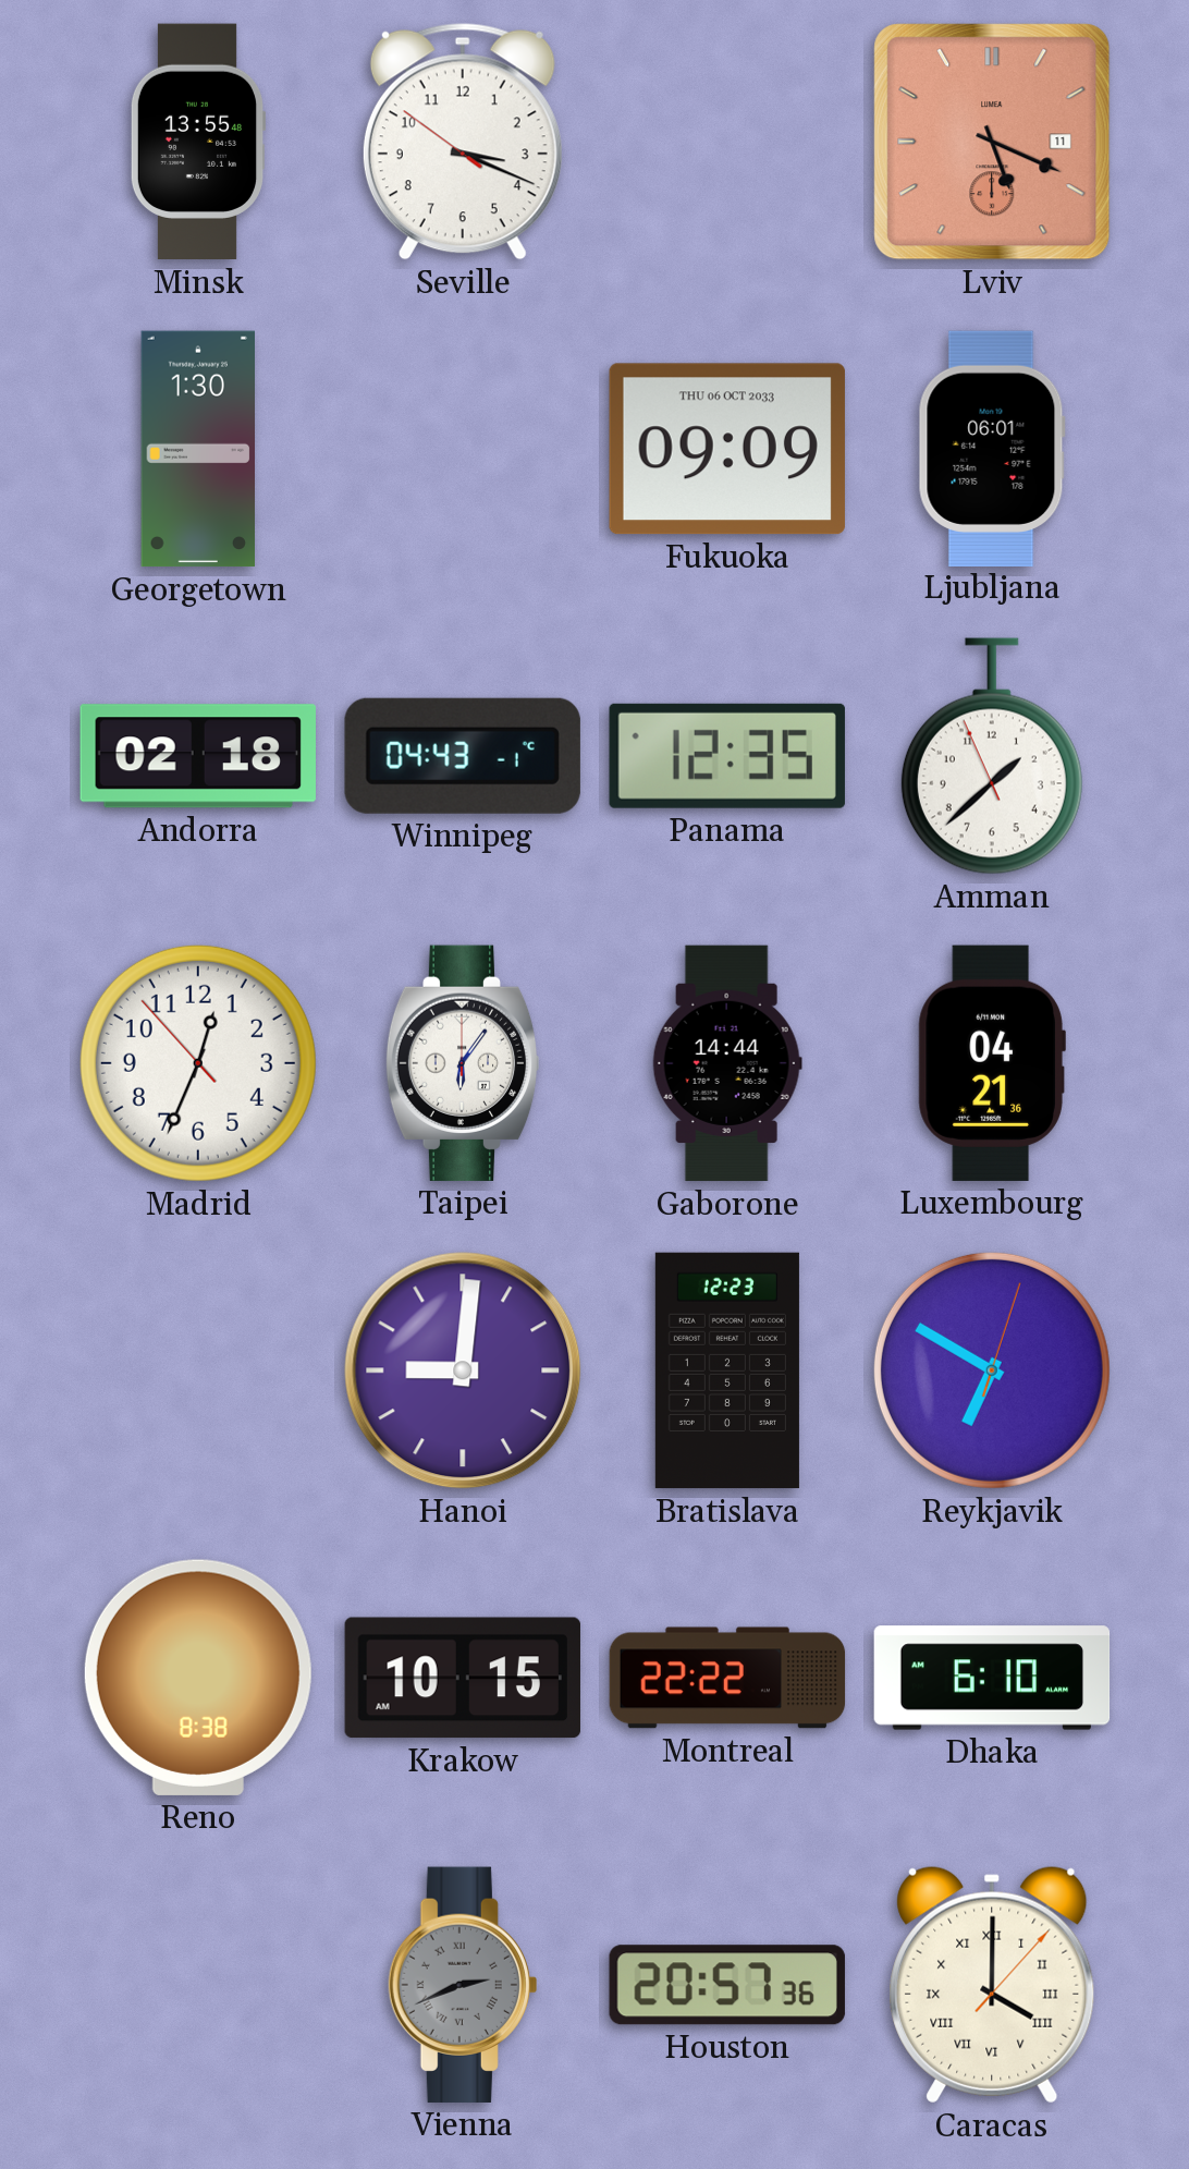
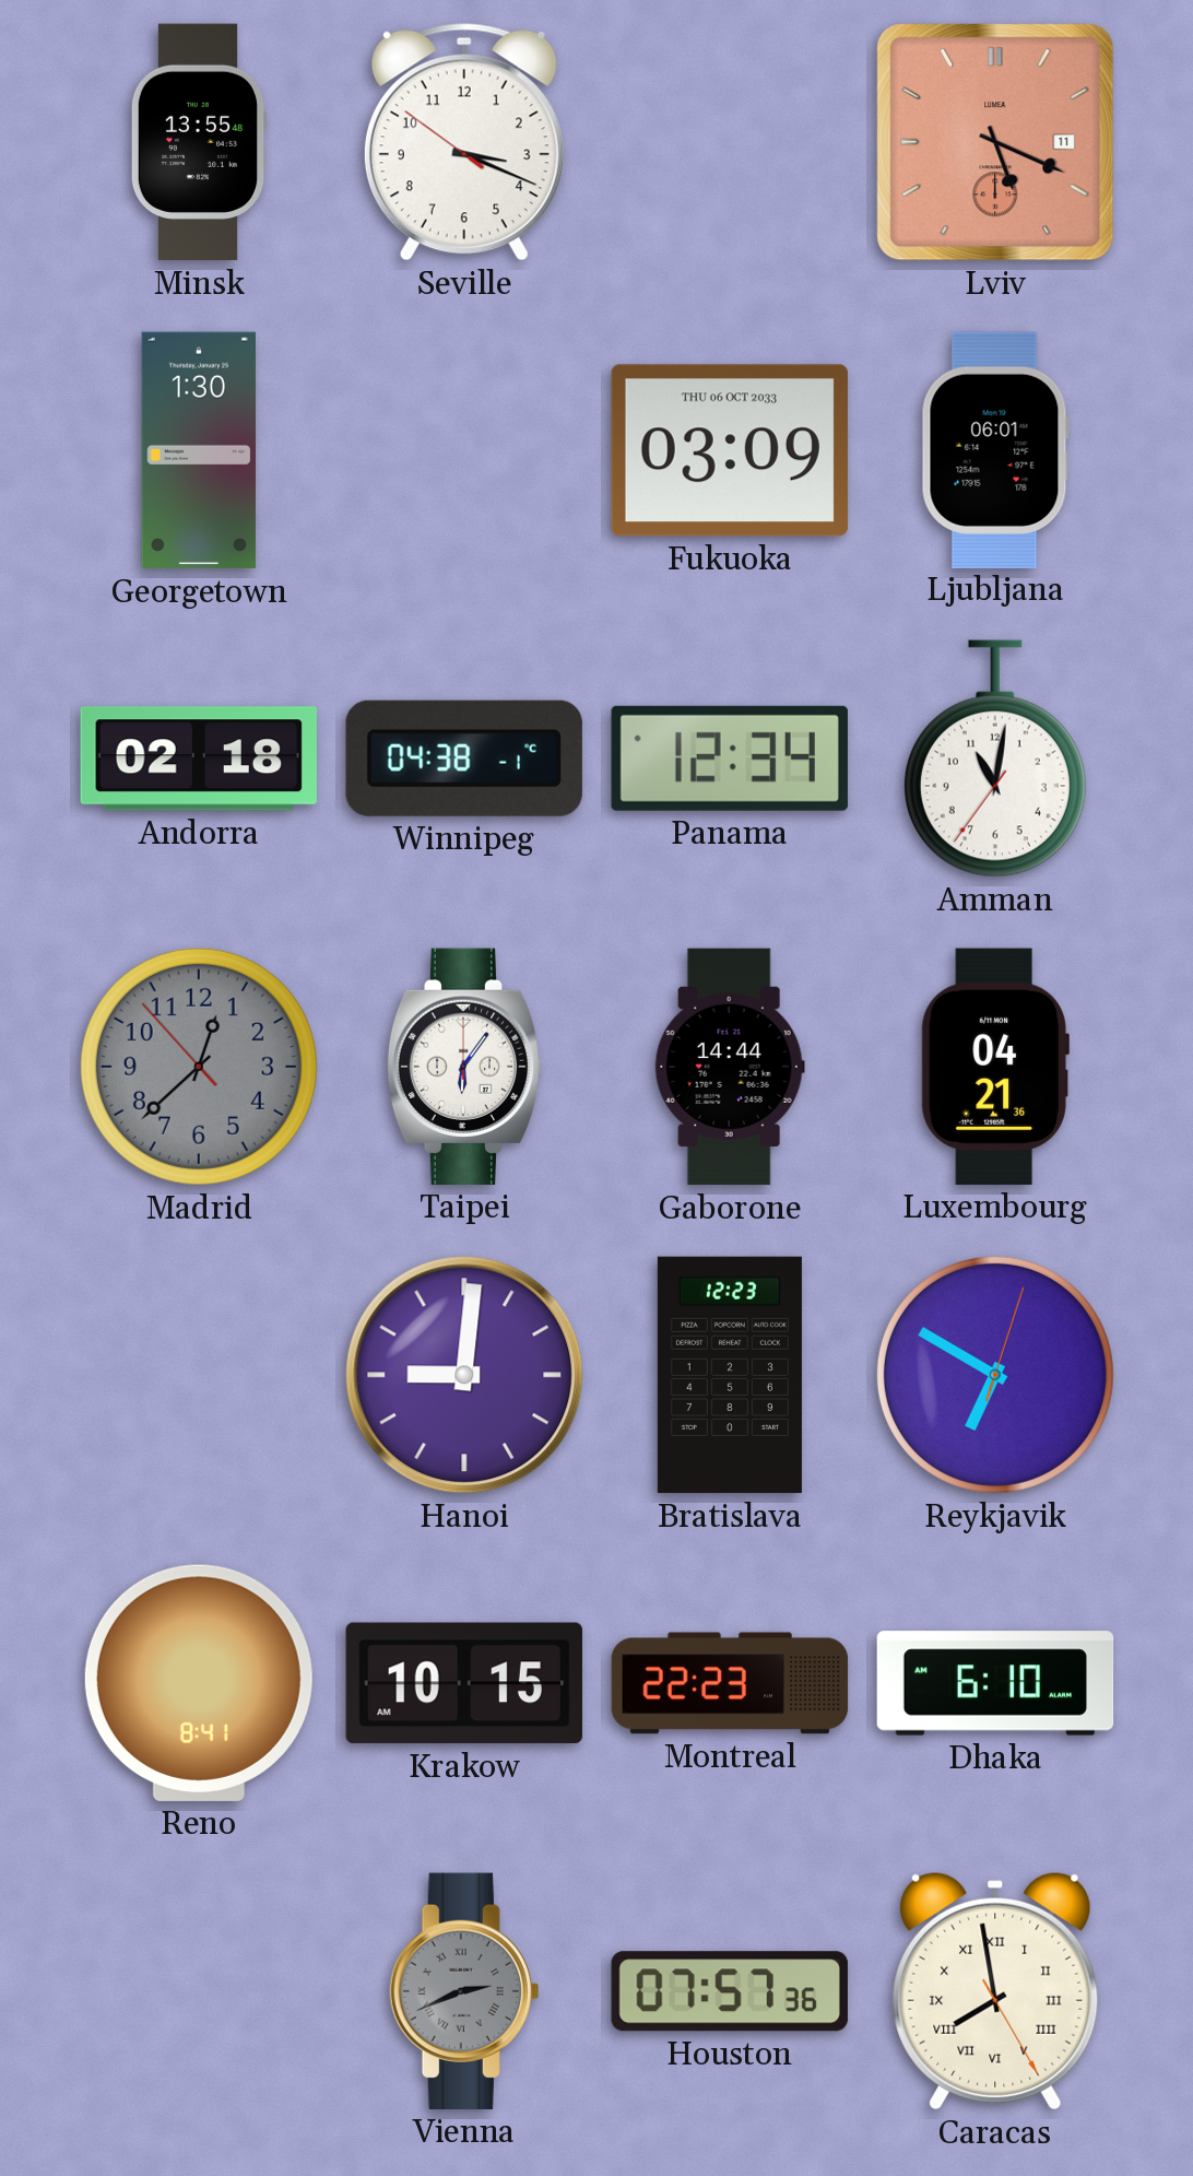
Fukuoka: 09:09 -> 03:09 (730, 450)
Winnipeg: 04:43 -> 04:38 (464, 758)
Panama: 12:35 -> 12:34 (730, 758)
Amman: 1:37 -> 11:01 (995, 758)
Madrid: 12:33 -> 12:37 (199, 1067)
Madrid dial: white -> grey (199, 1067)
Reno: 8:38 -> 8:41 (199, 1683)
Montreal: 22:22 -> 22:23 (730, 1683)
Houston: 20:57 -> 07:57 (730, 1991)
Caracas: 4:00 -> 7:58 (995, 1991)
